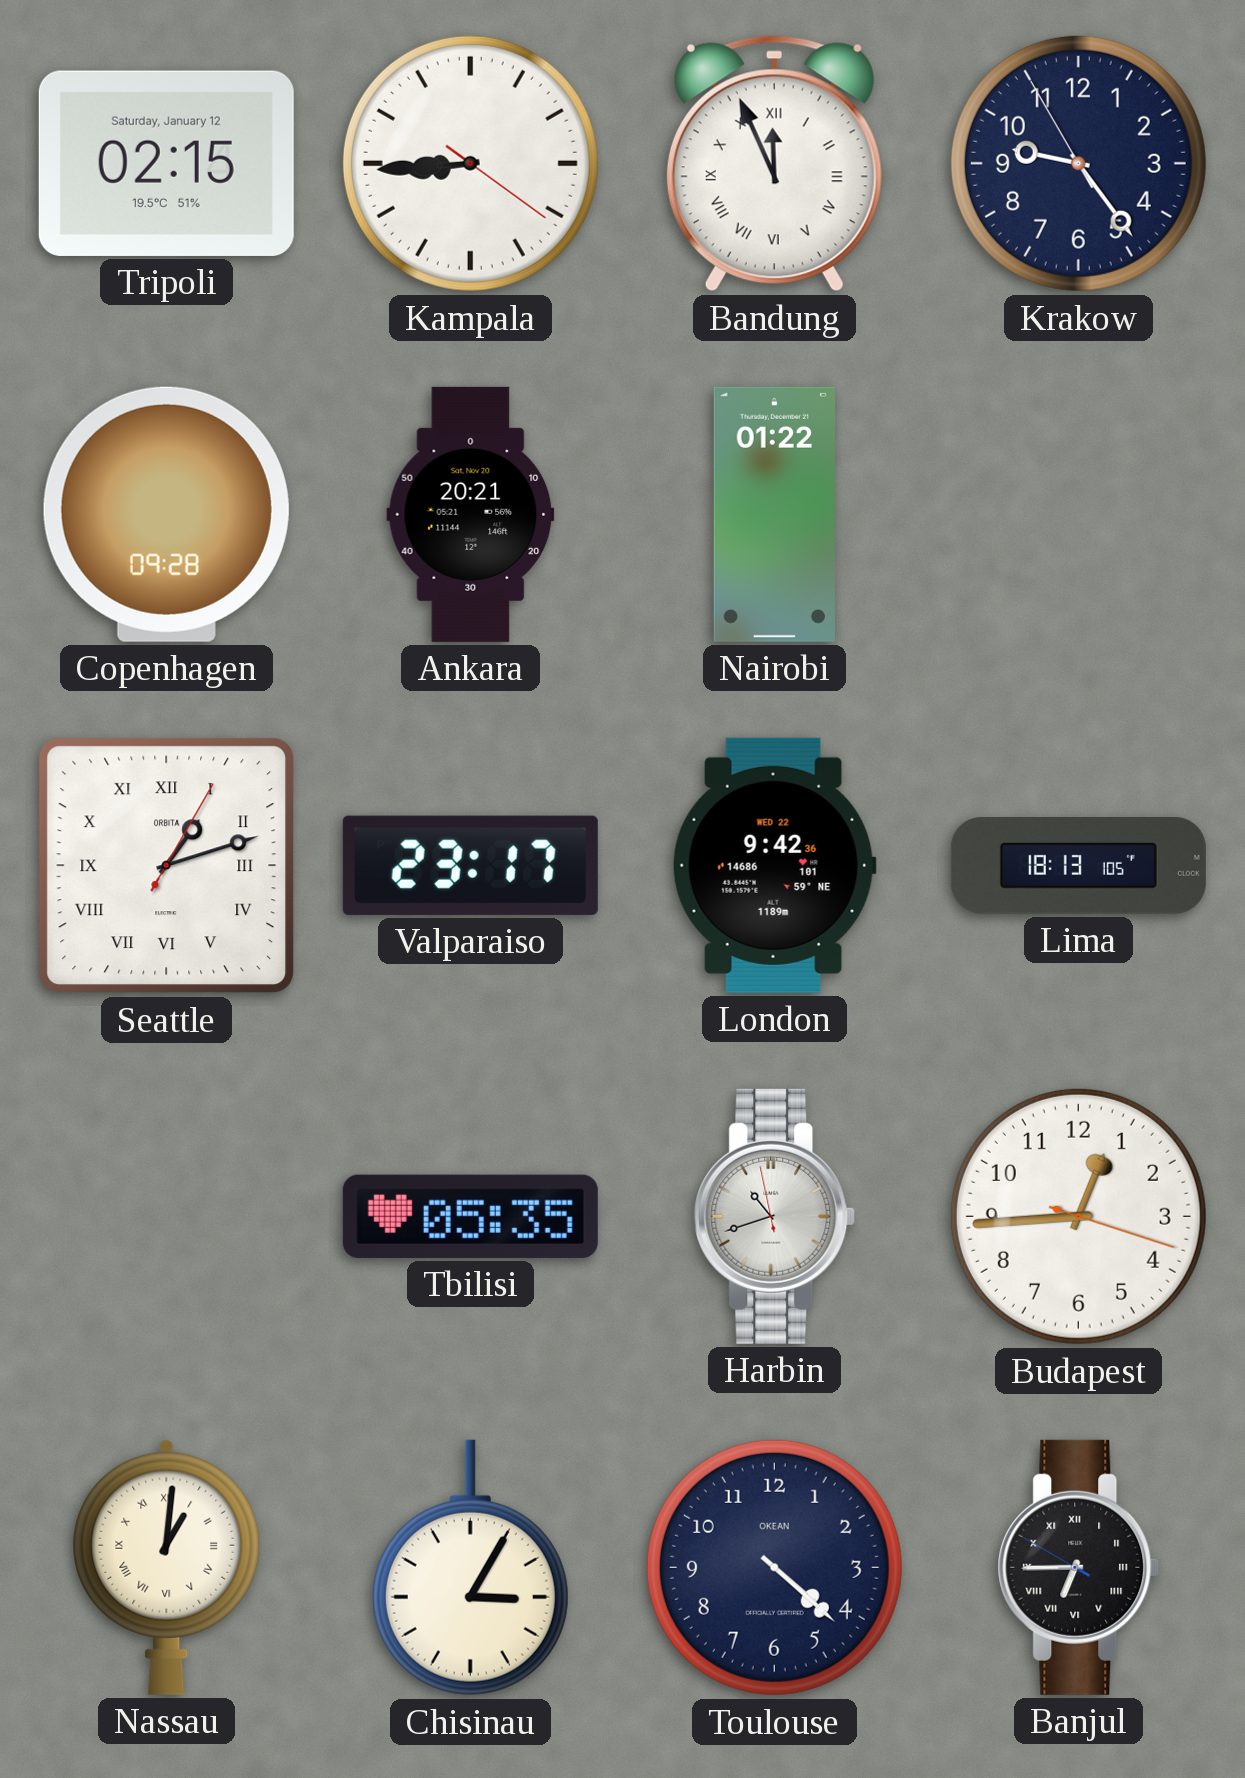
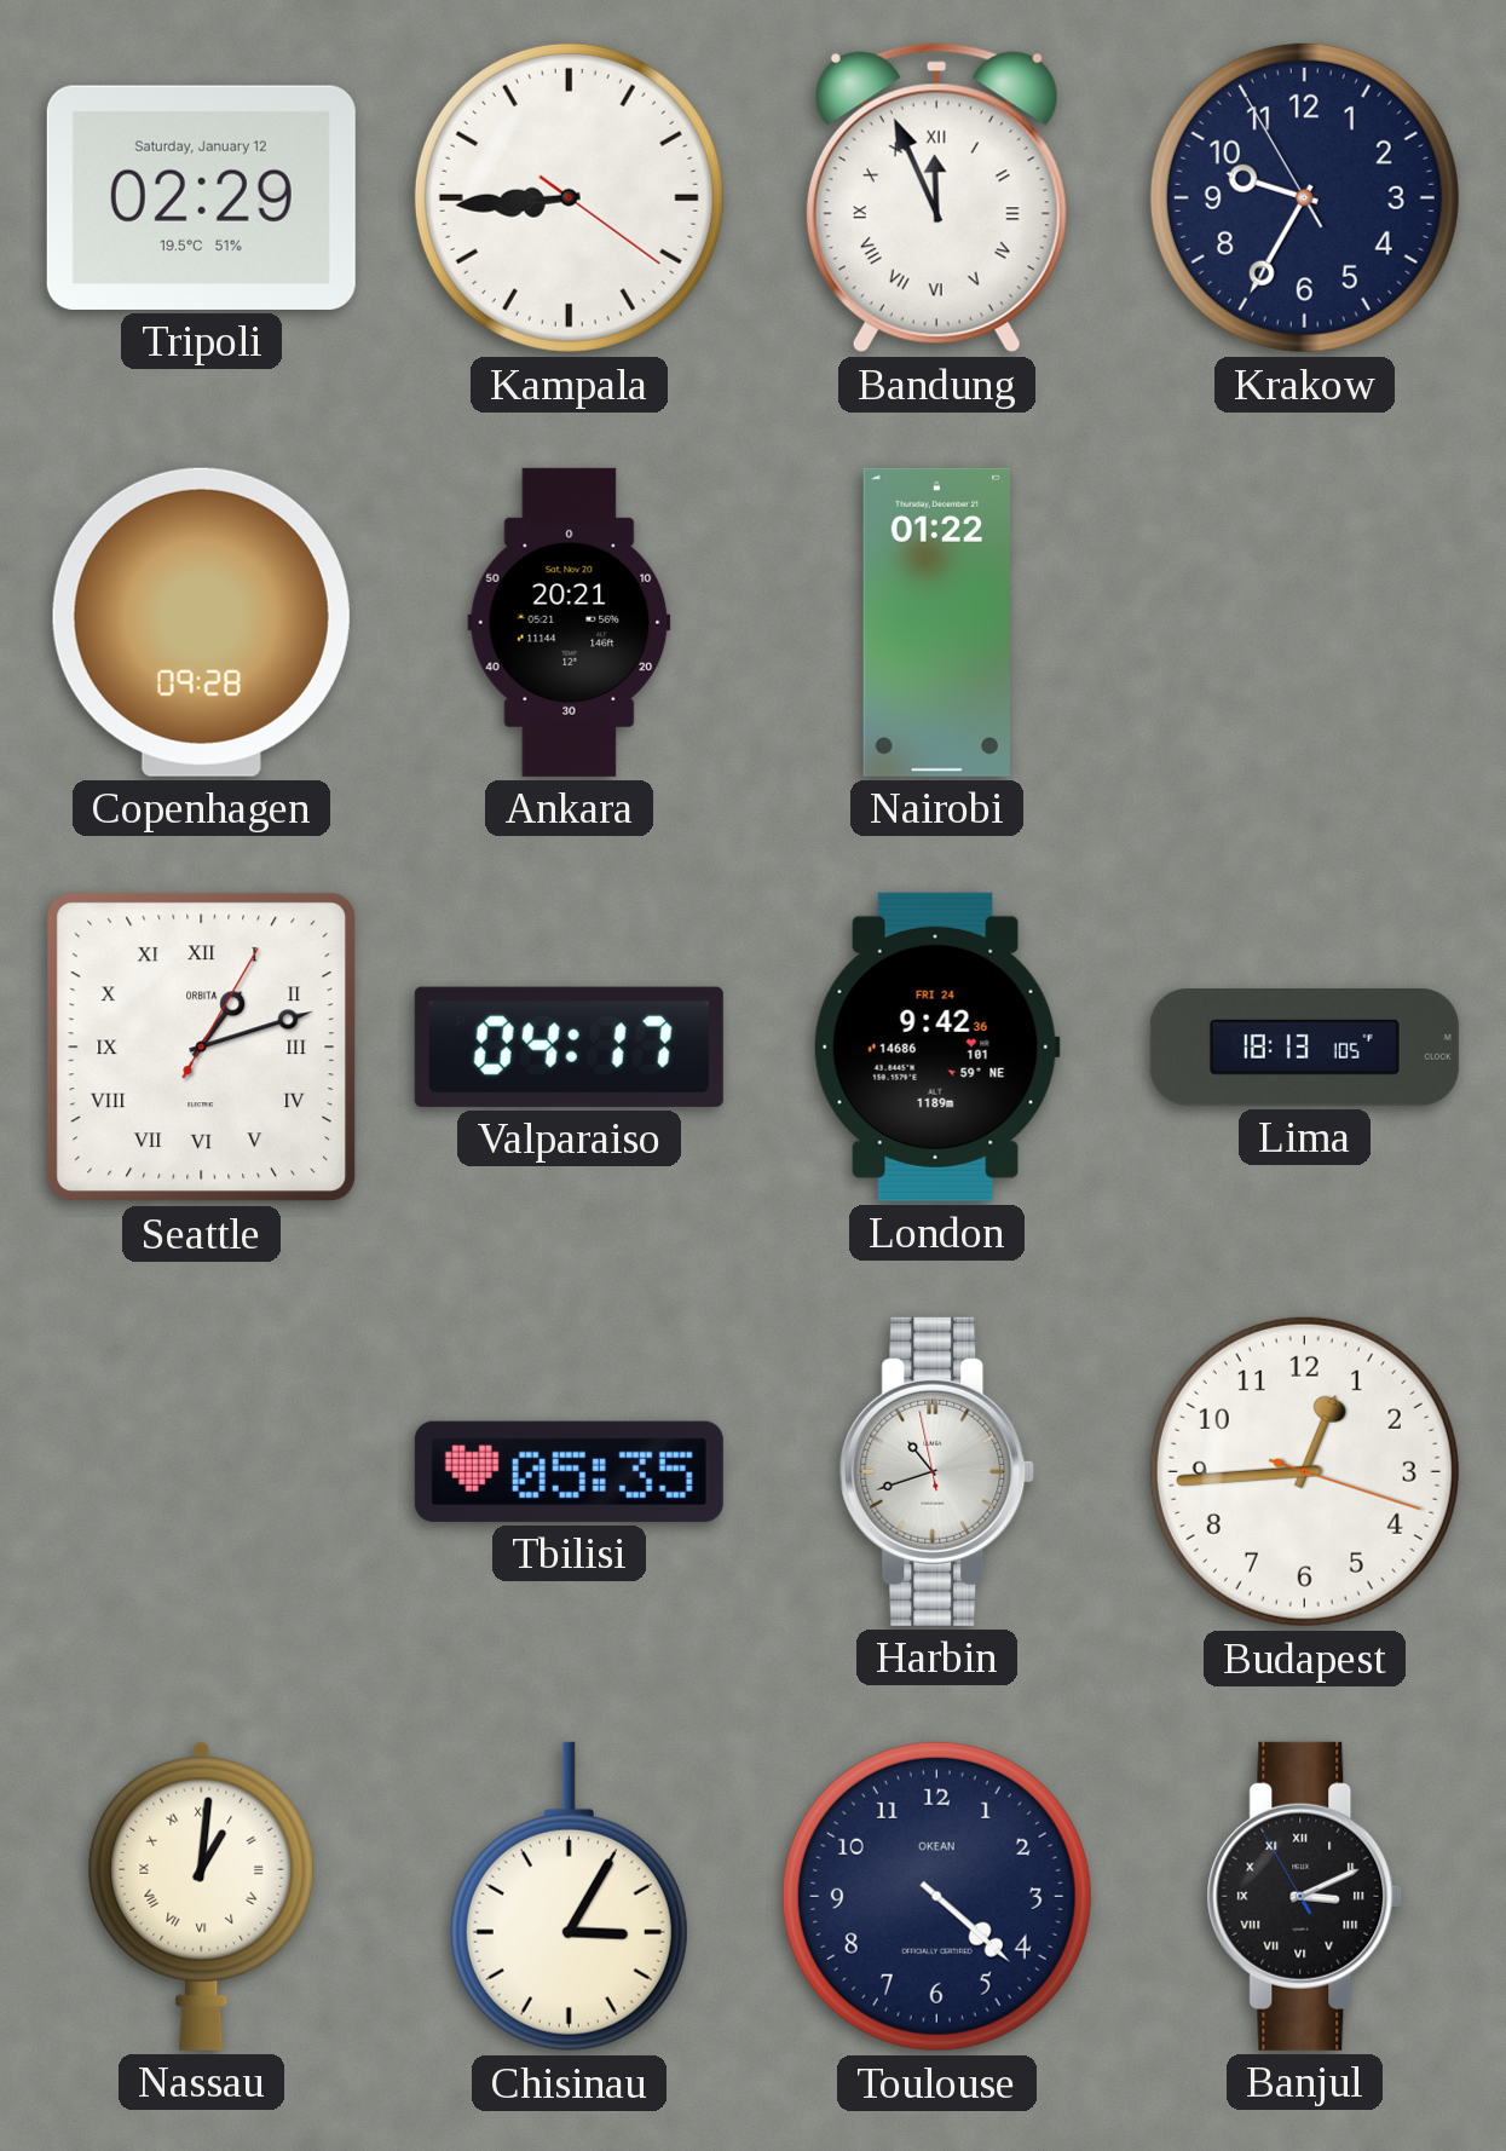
Tripoli: 02:15 -> 02:29 (201, 197)
Krakow: 9:23 -> 9:34 (1304, 197)
Valparaiso: 23:17 -> 04:17 (569, 1046)
London date: WED 22 -> FRI 24 (936, 1046)
Banjul: 6:44 -> 3:10 (1305, 1896)
